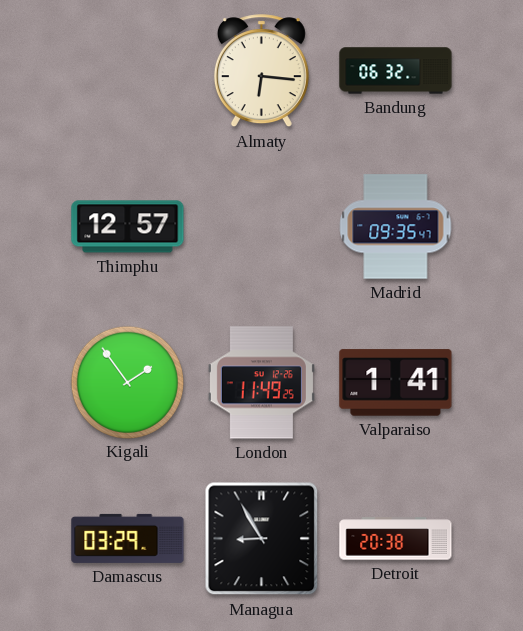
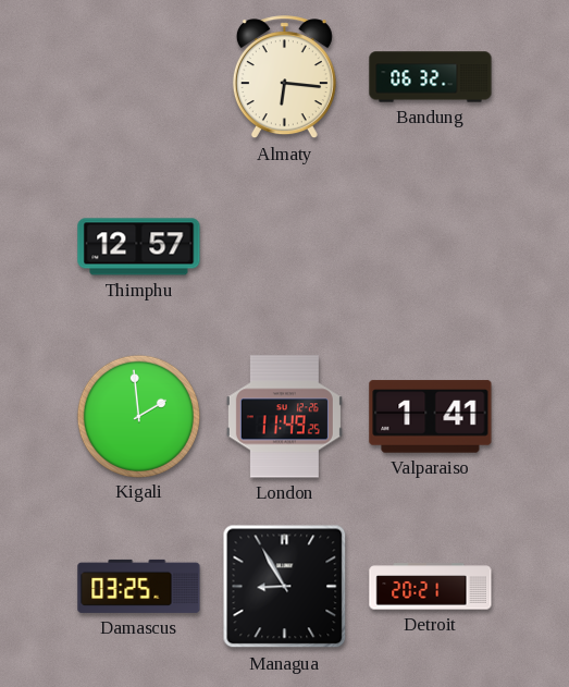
Madrid: 09:35 -> none (396, 227)
Kigali: 1:54 -> 1:59 (138, 416)
Damascus: 03:29 -> 03:25 (139, 586)
Detroit: 20:38 -> 20:21 (431, 587)
